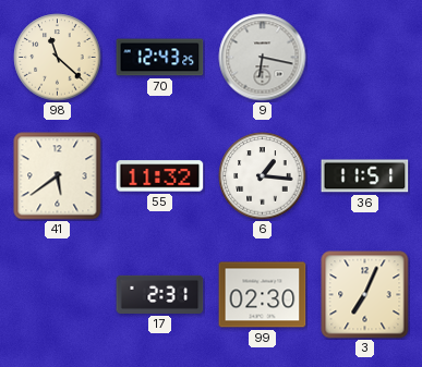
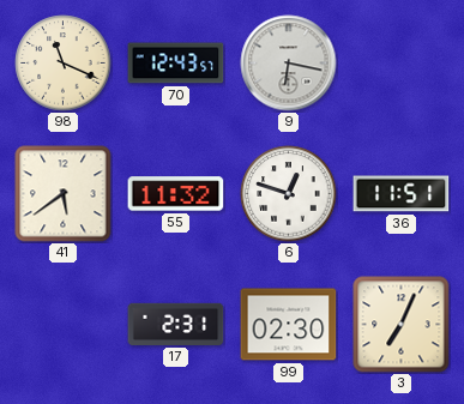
98: 11:22 -> 11:19 (64, 64)
70: 12:43:25 -> 12:43:57 (176, 64)
6: 1:16 -> 12:48 (289, 194)
